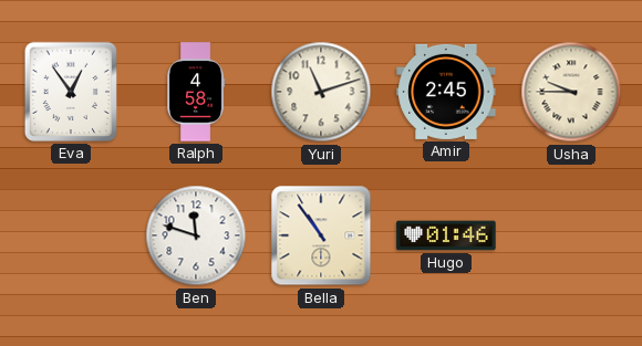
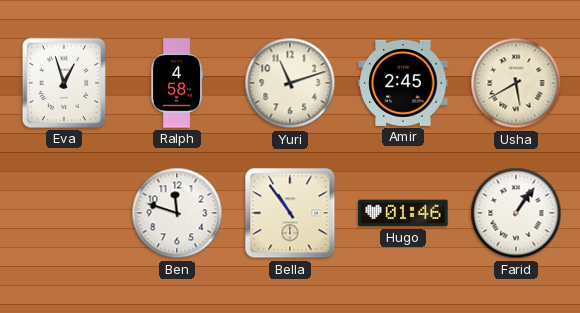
Eva: 12:54 -> 12:57 (64, 83)
Usha: 9:45 -> 5:40 (516, 83)
Farid: none -> 1:06 (516, 213)
